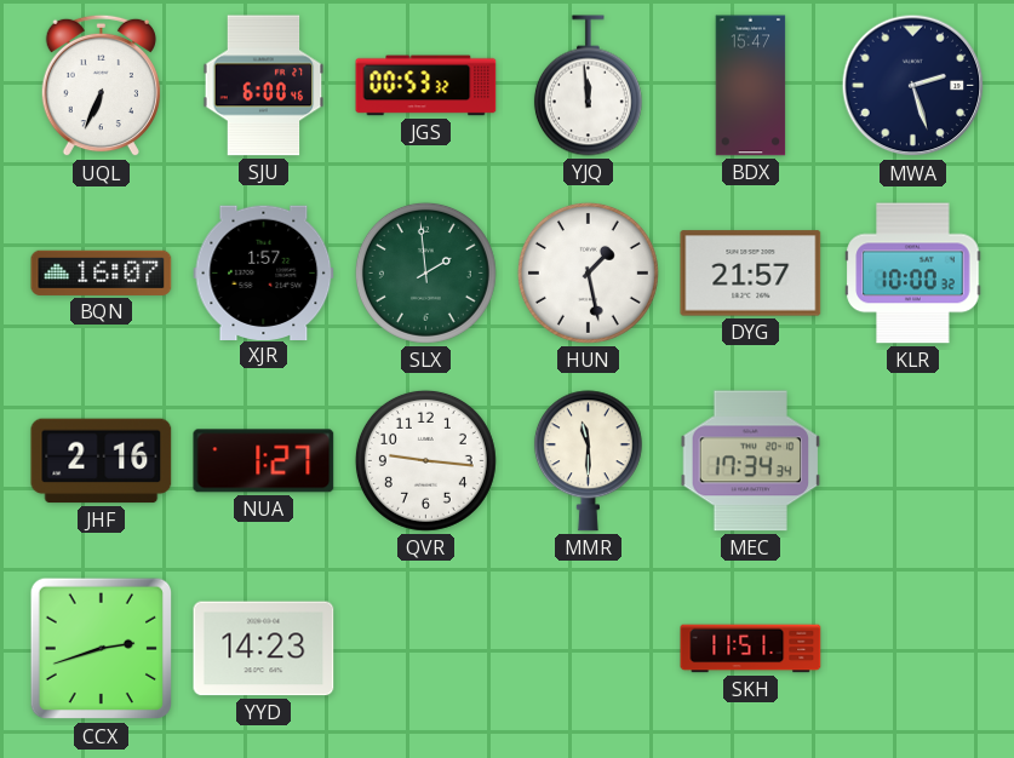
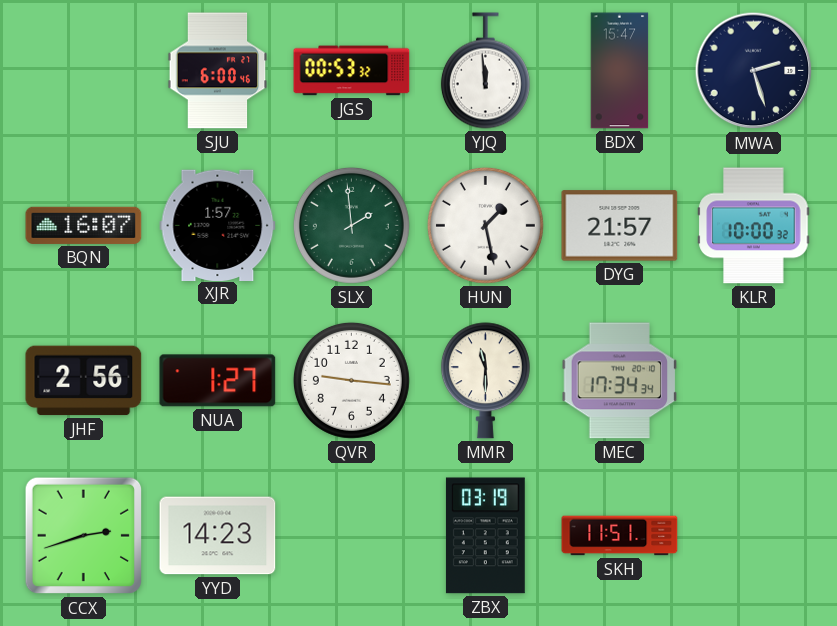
UQL: 6:34 -> none (101, 86)
JHF: 2:16 -> 2:56 (84, 381)
ZBX: none -> 03:19 (485, 536)
